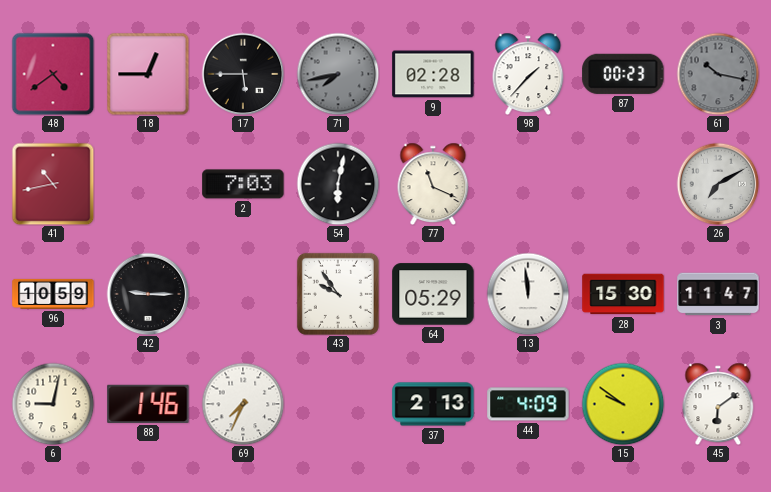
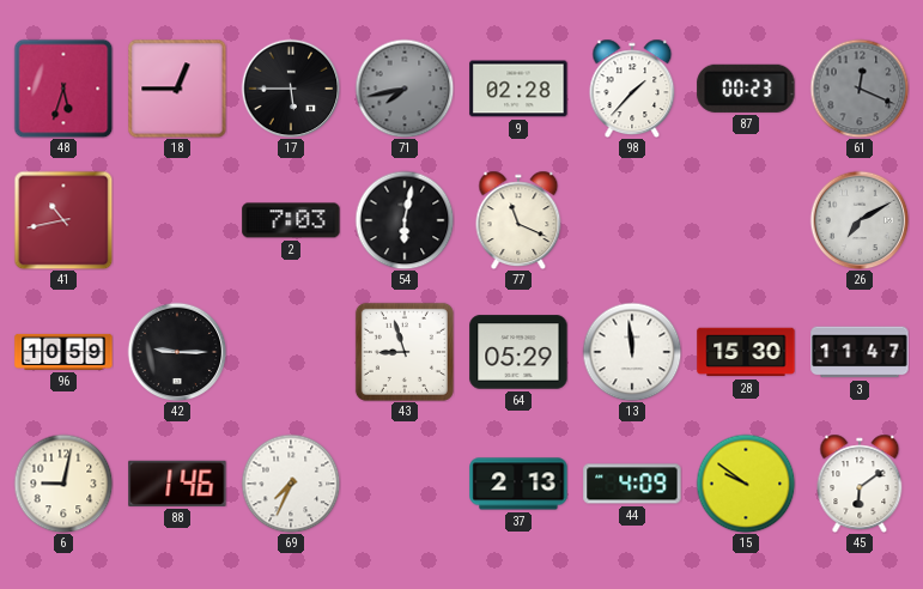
48: 4:39 -> 5:33 (63, 89)
61: 10:17 -> 12:19 (860, 89)
43: 9:54 -> 8:57 (405, 352)
